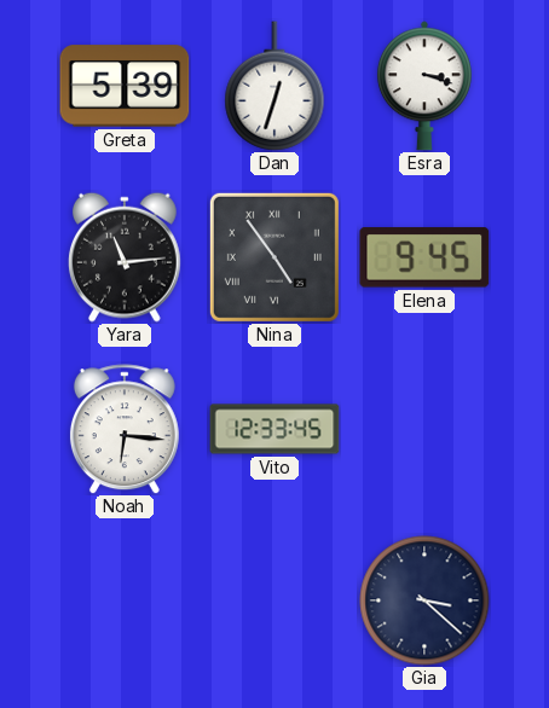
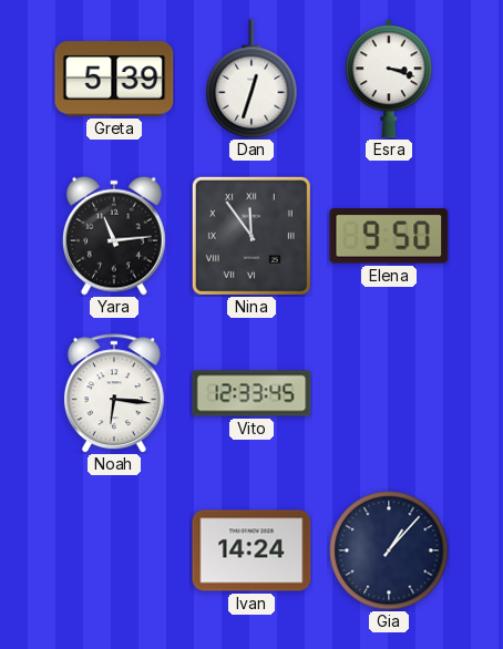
Nina: 4:54 -> 11:54 (251, 236)
Elena: 9:45 -> 9:50 (389, 236)
Ivan: none -> 14:24 (251, 550)
Gia: 3:22 -> 1:07 (389, 550)
